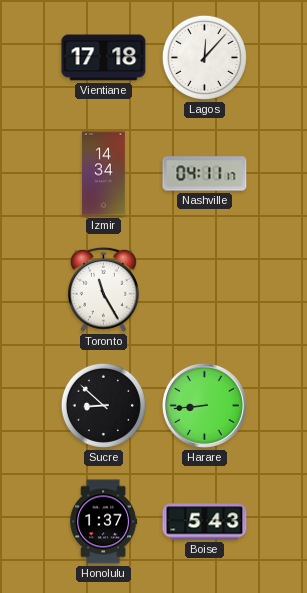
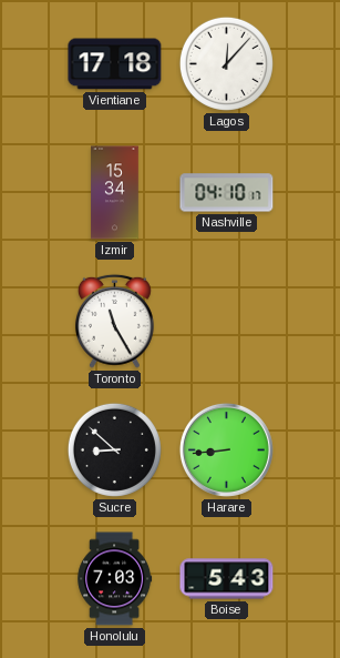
Izmir: 14:34 -> 15:34 (115, 193)
Nashville: 04:11 -> 04:10 (227, 193)
Honolulu: 1:37 -> 7:03 (115, 579)
